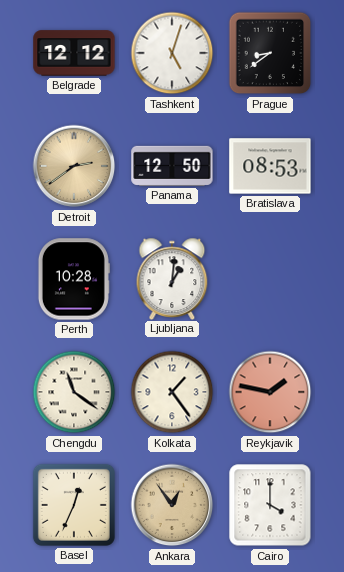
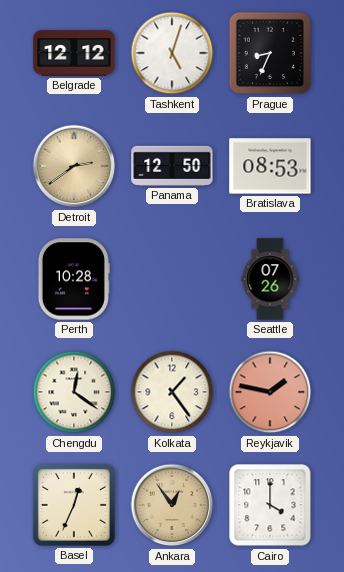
Prague: 8:39 -> 8:34 (270, 53)
Ljubljana: 1:01 -> none (172, 278)
Seattle: none -> 07:26 (270, 279)
Chengdu: 11:21 -> 12:21 (74, 392)
